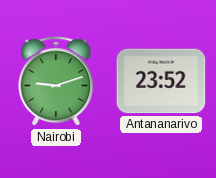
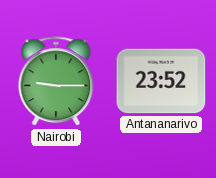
Nairobi: 9:12 -> 9:15 (56, 82)
